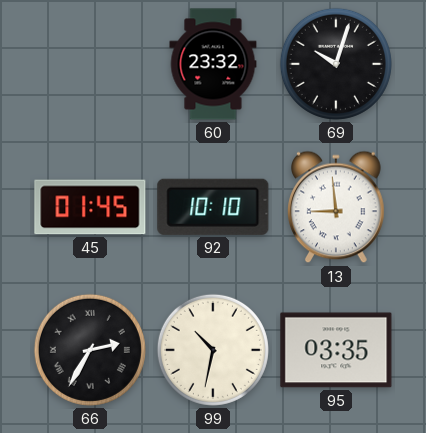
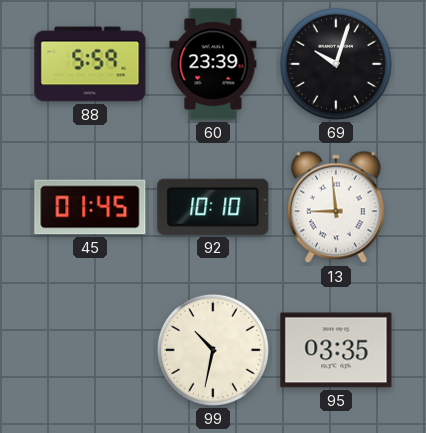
88: none -> 5:59 (90, 64)
60: 23:32 -> 23:39 (213, 64)
66: 2:35 -> none (90, 350)
